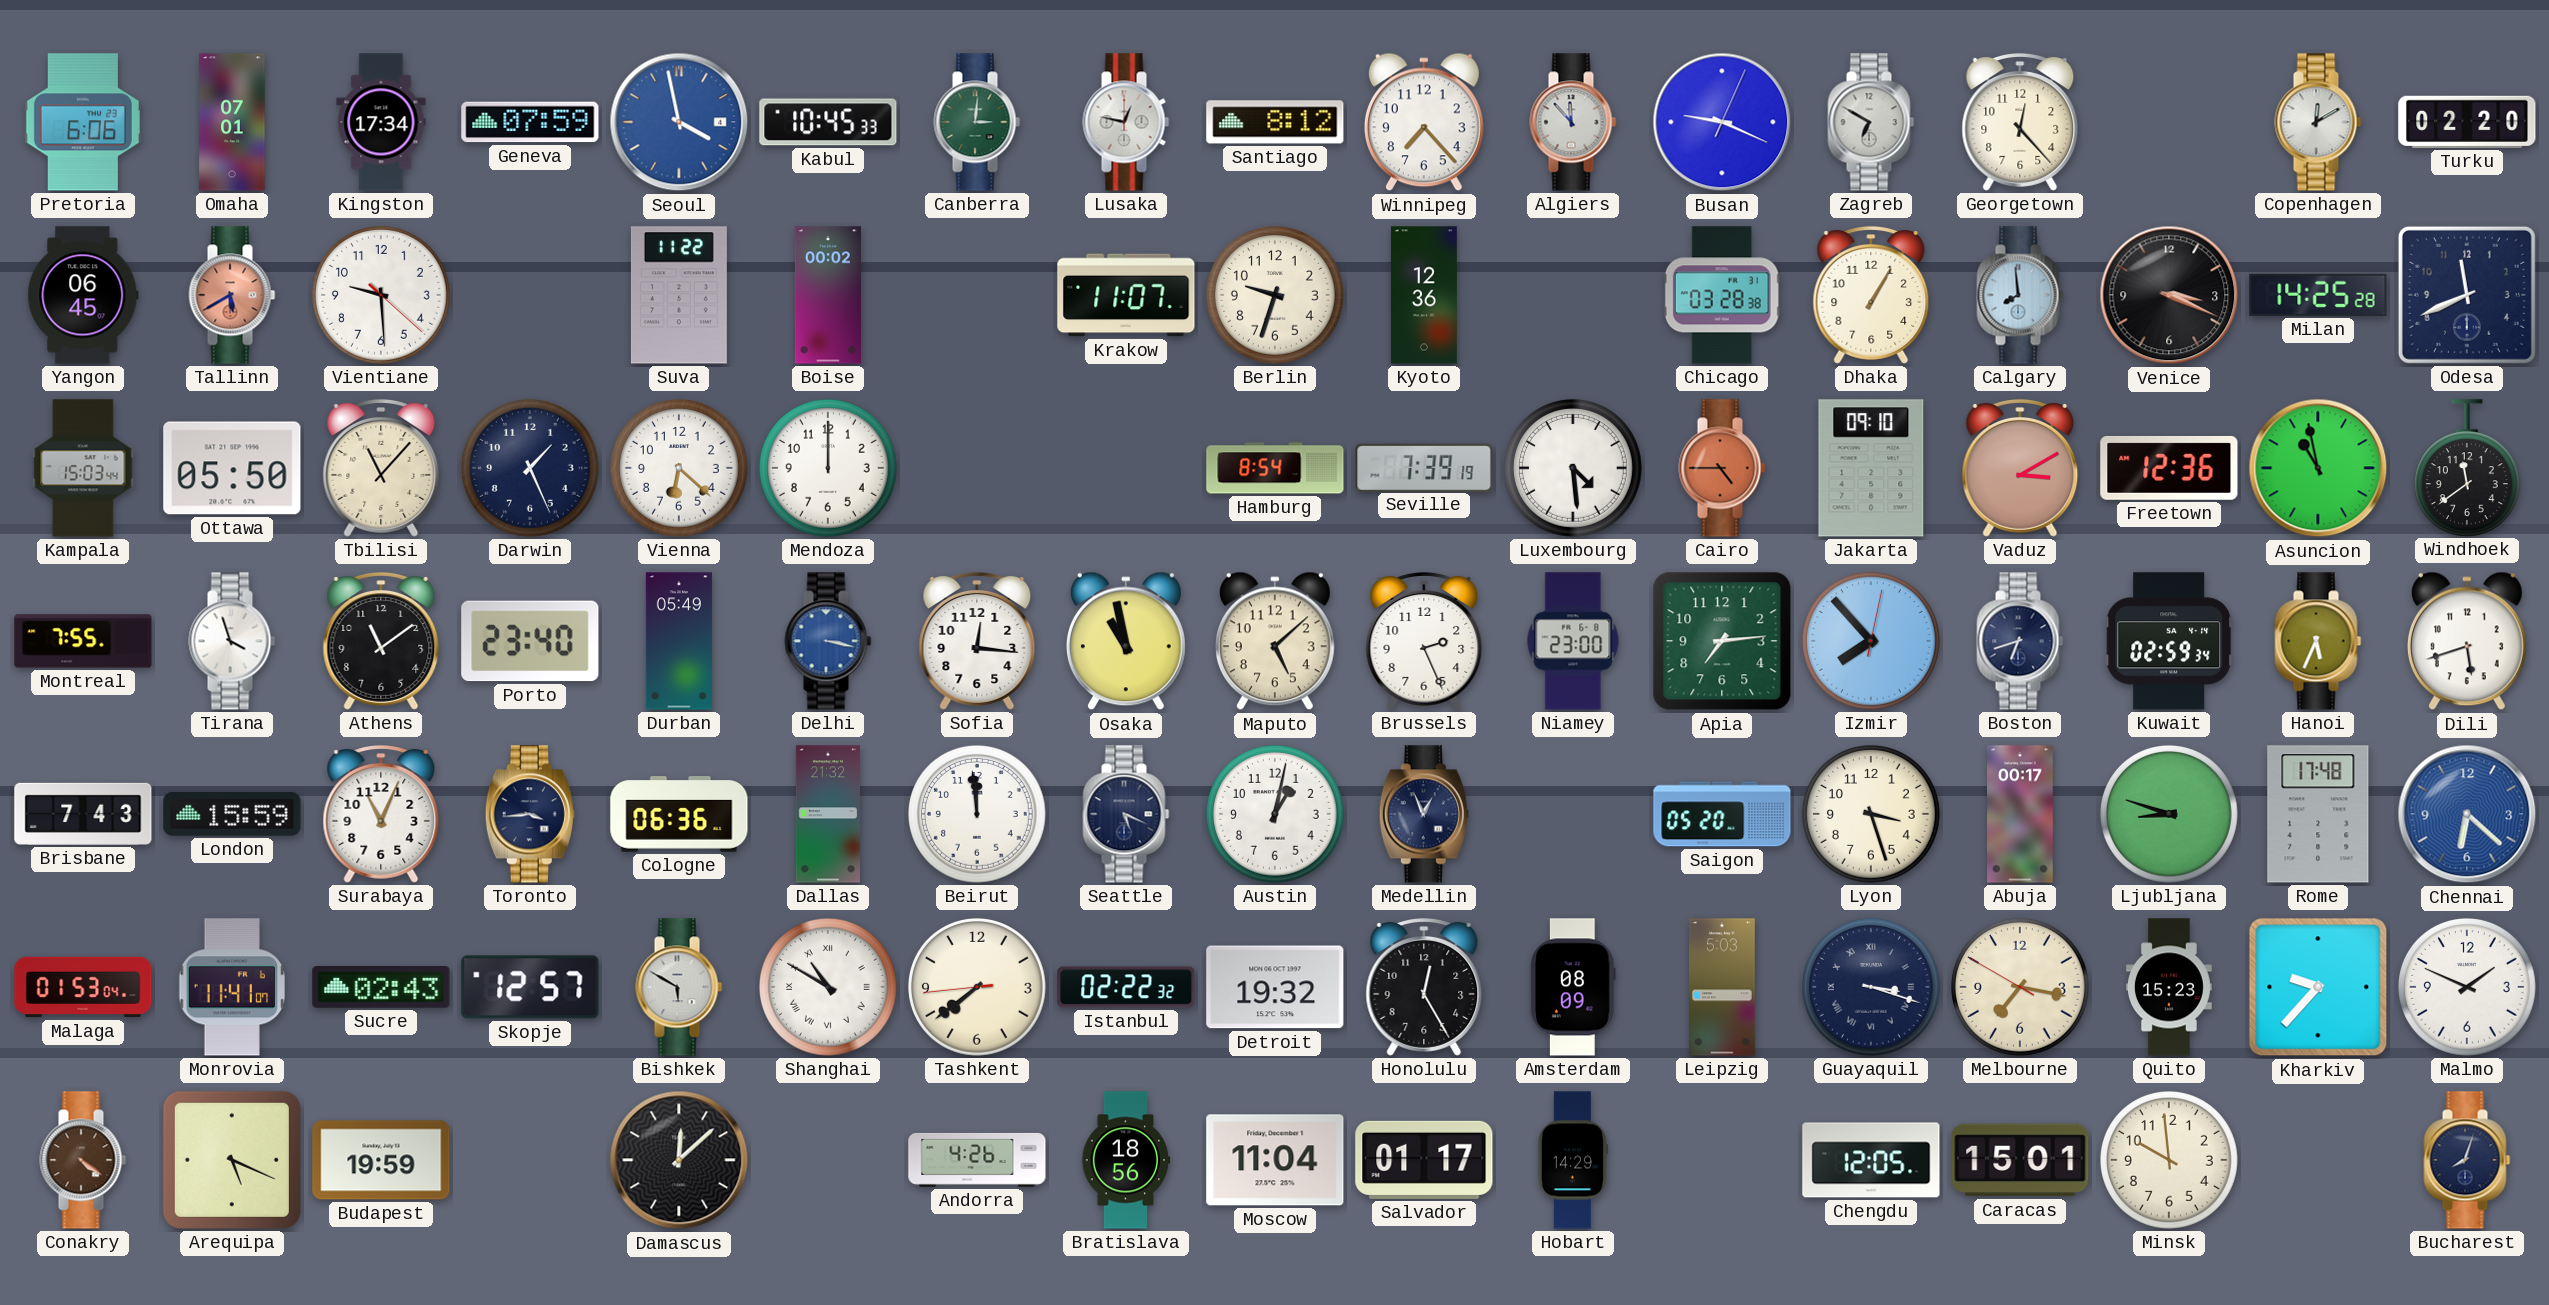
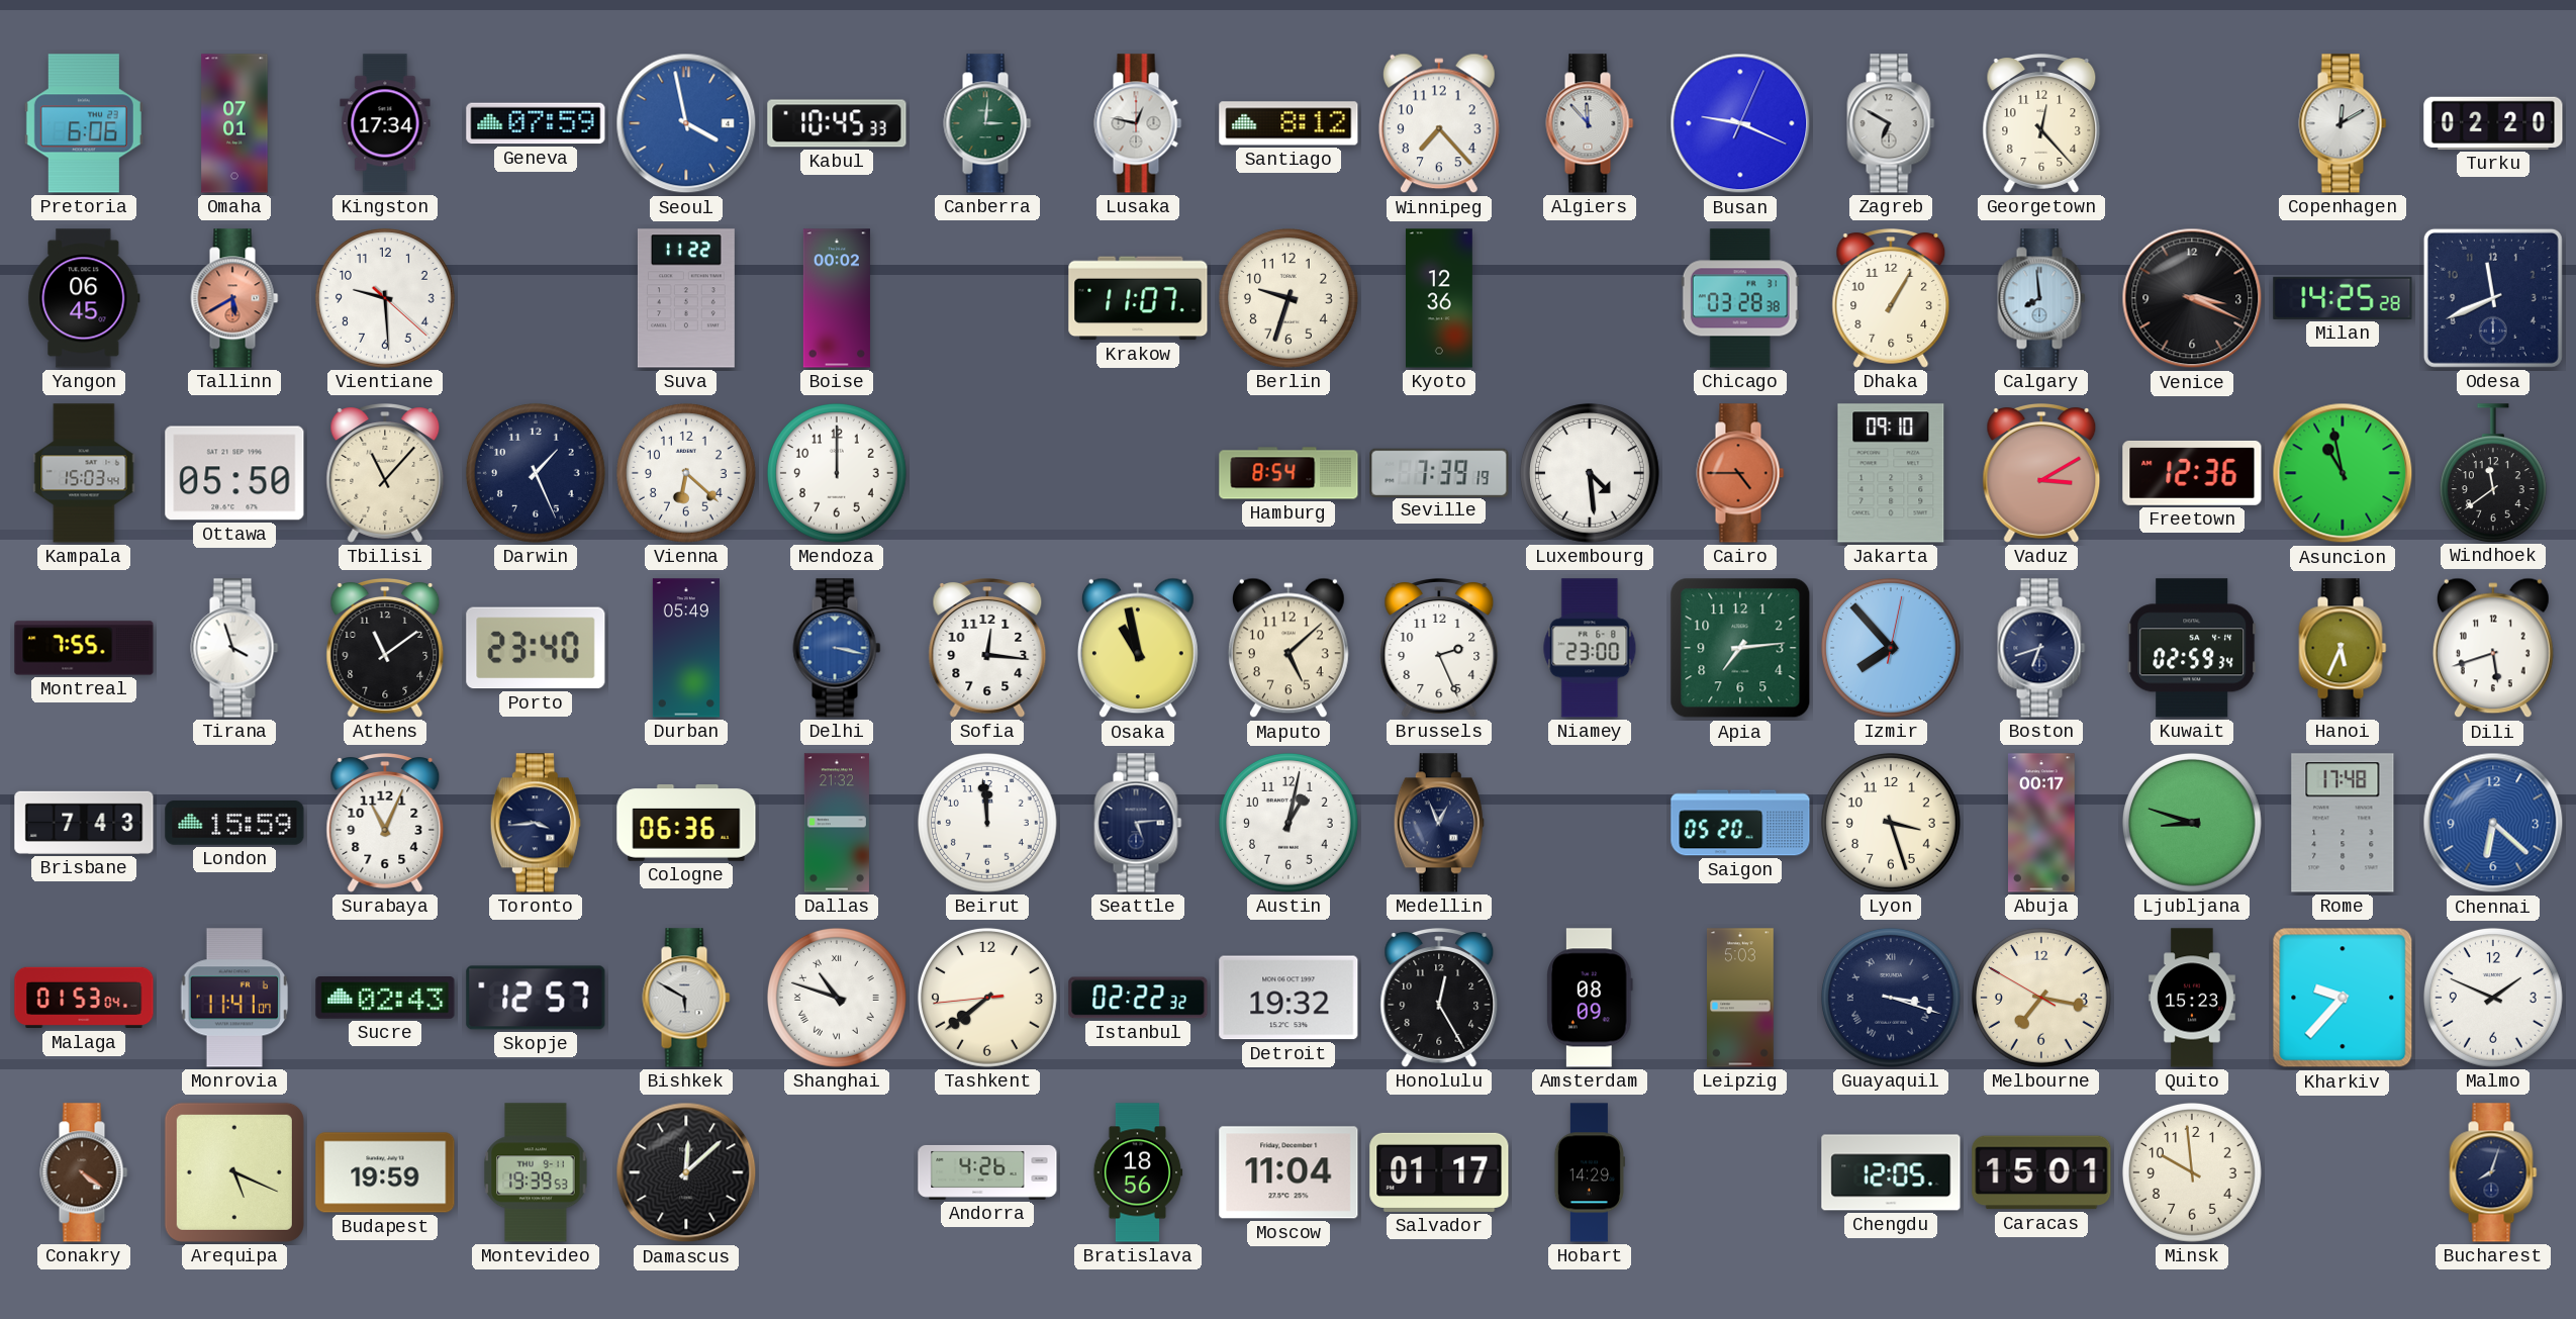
Seattle: 5:19 -> 5:14 (1138, 823)
Shanghai: 10:50 -> 10:48 (837, 998)
Montevideo: none -> 19:39 (536, 1172)
